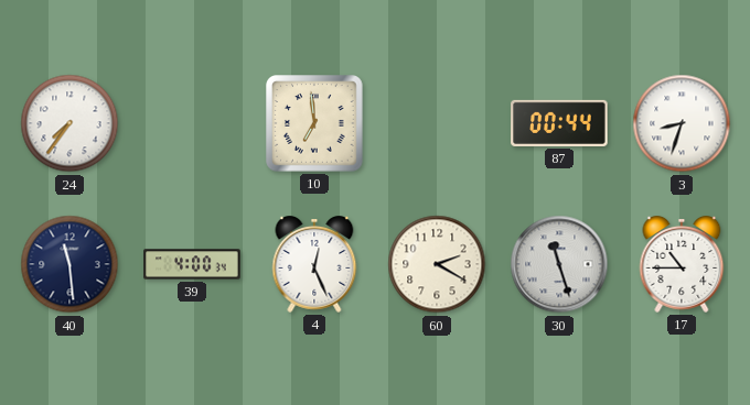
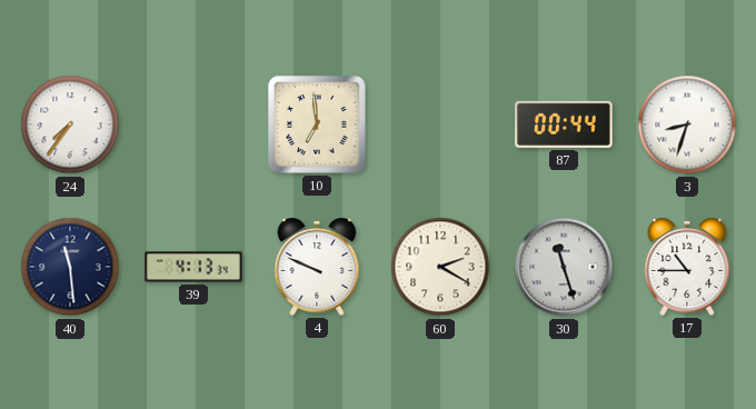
39: 4:00 -> 4:13 (193, 267)
4: 12:26 -> 9:49 (317, 268)
